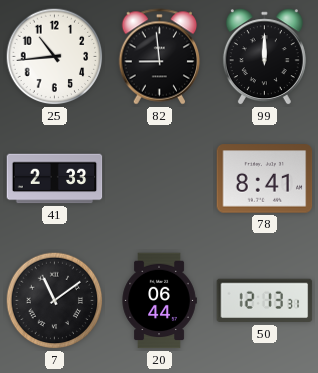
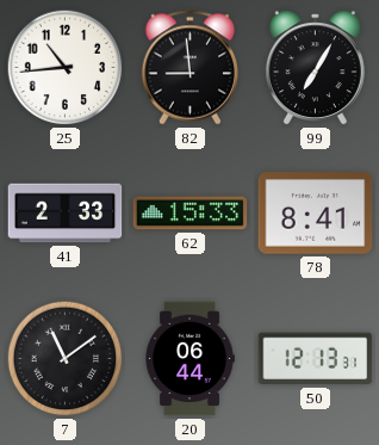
99: 12:00 -> 7:05 (315, 68)
62: none -> 15:33 (191, 214)
